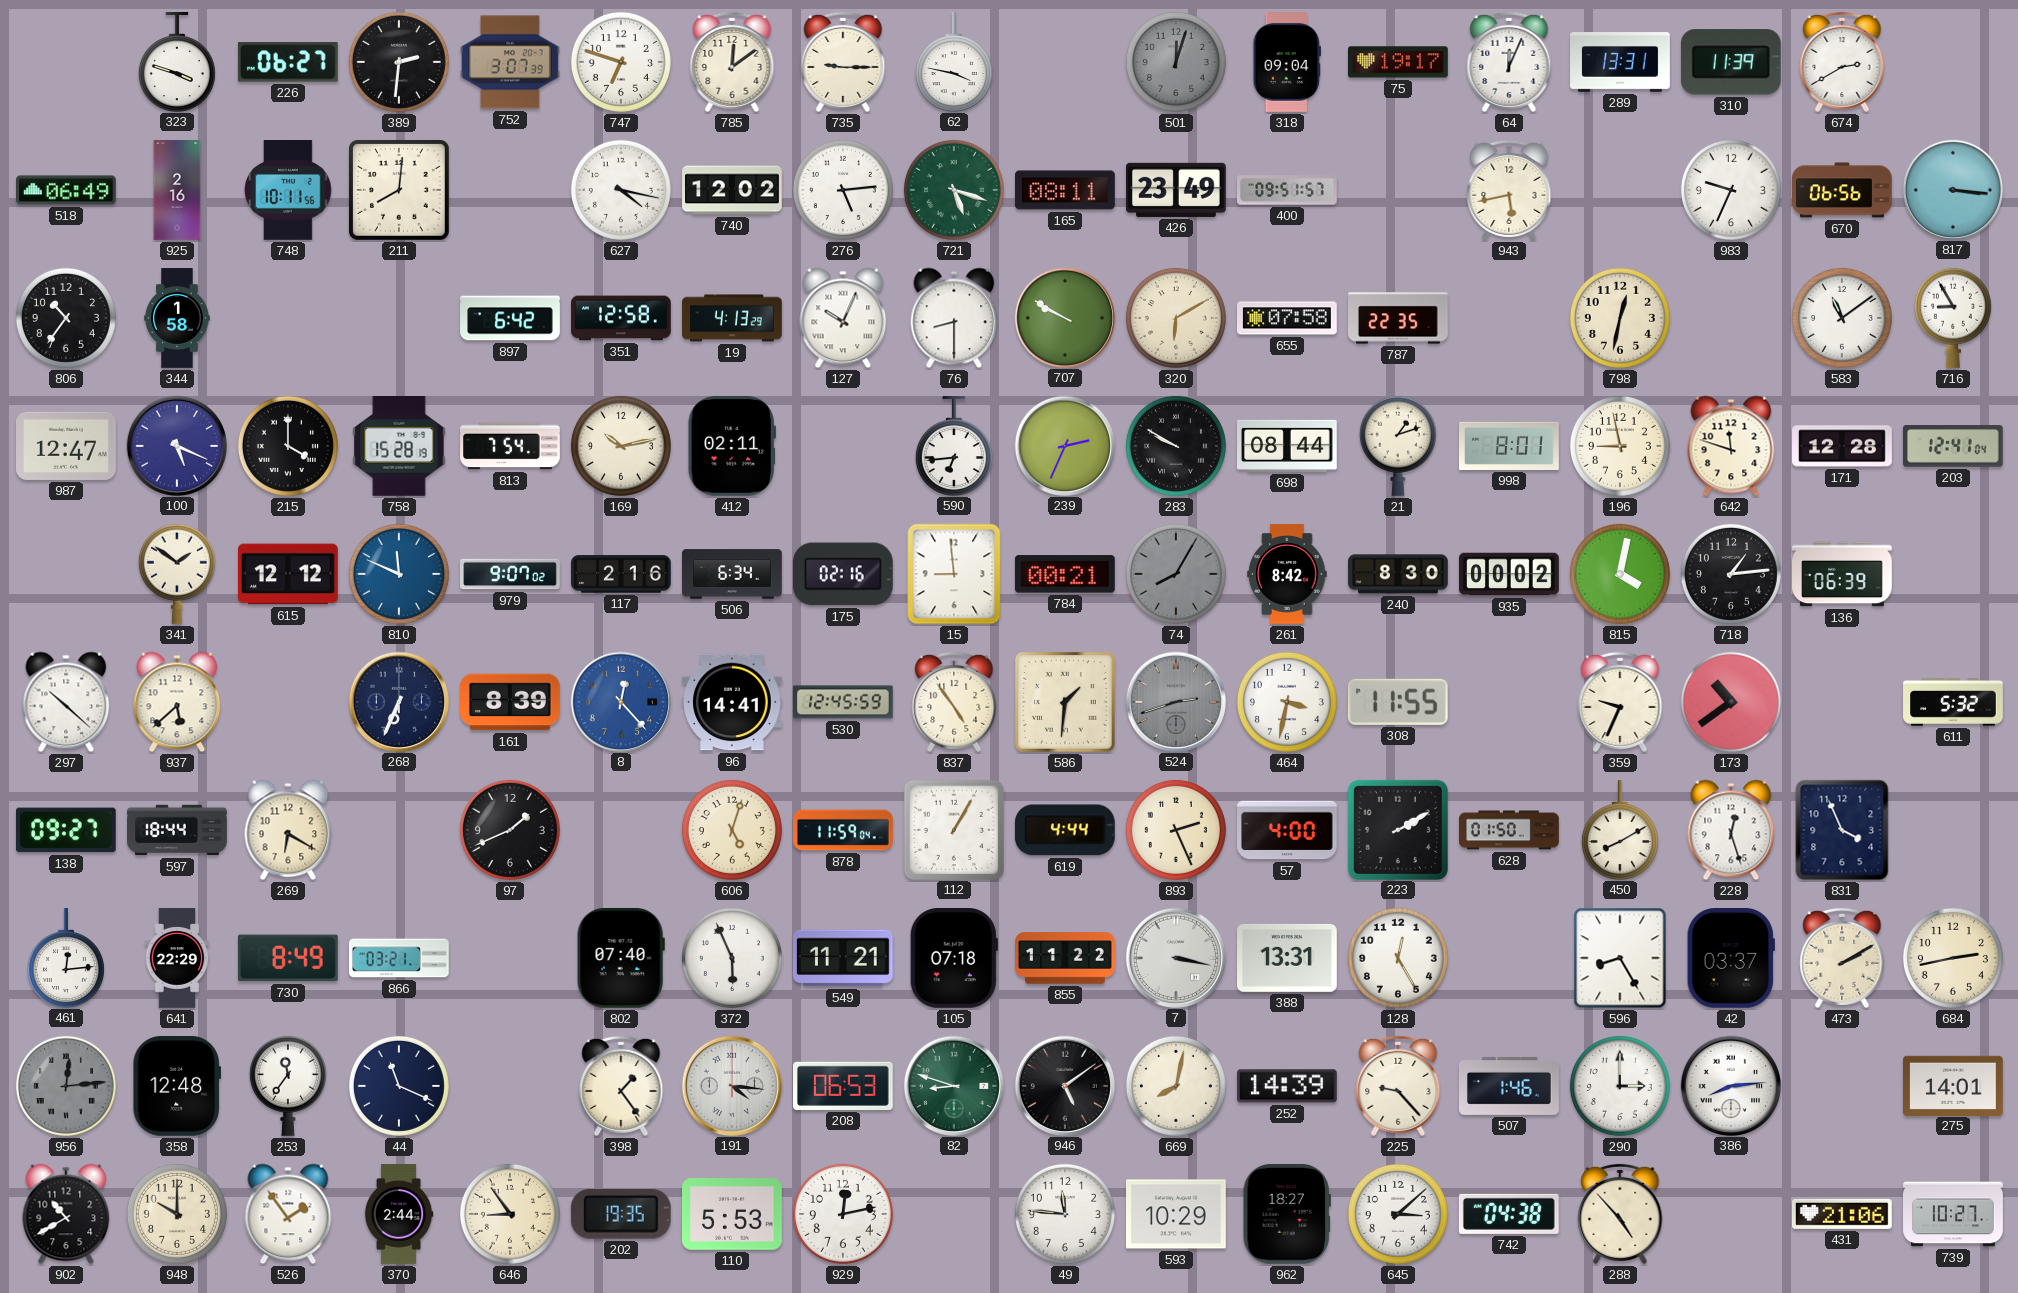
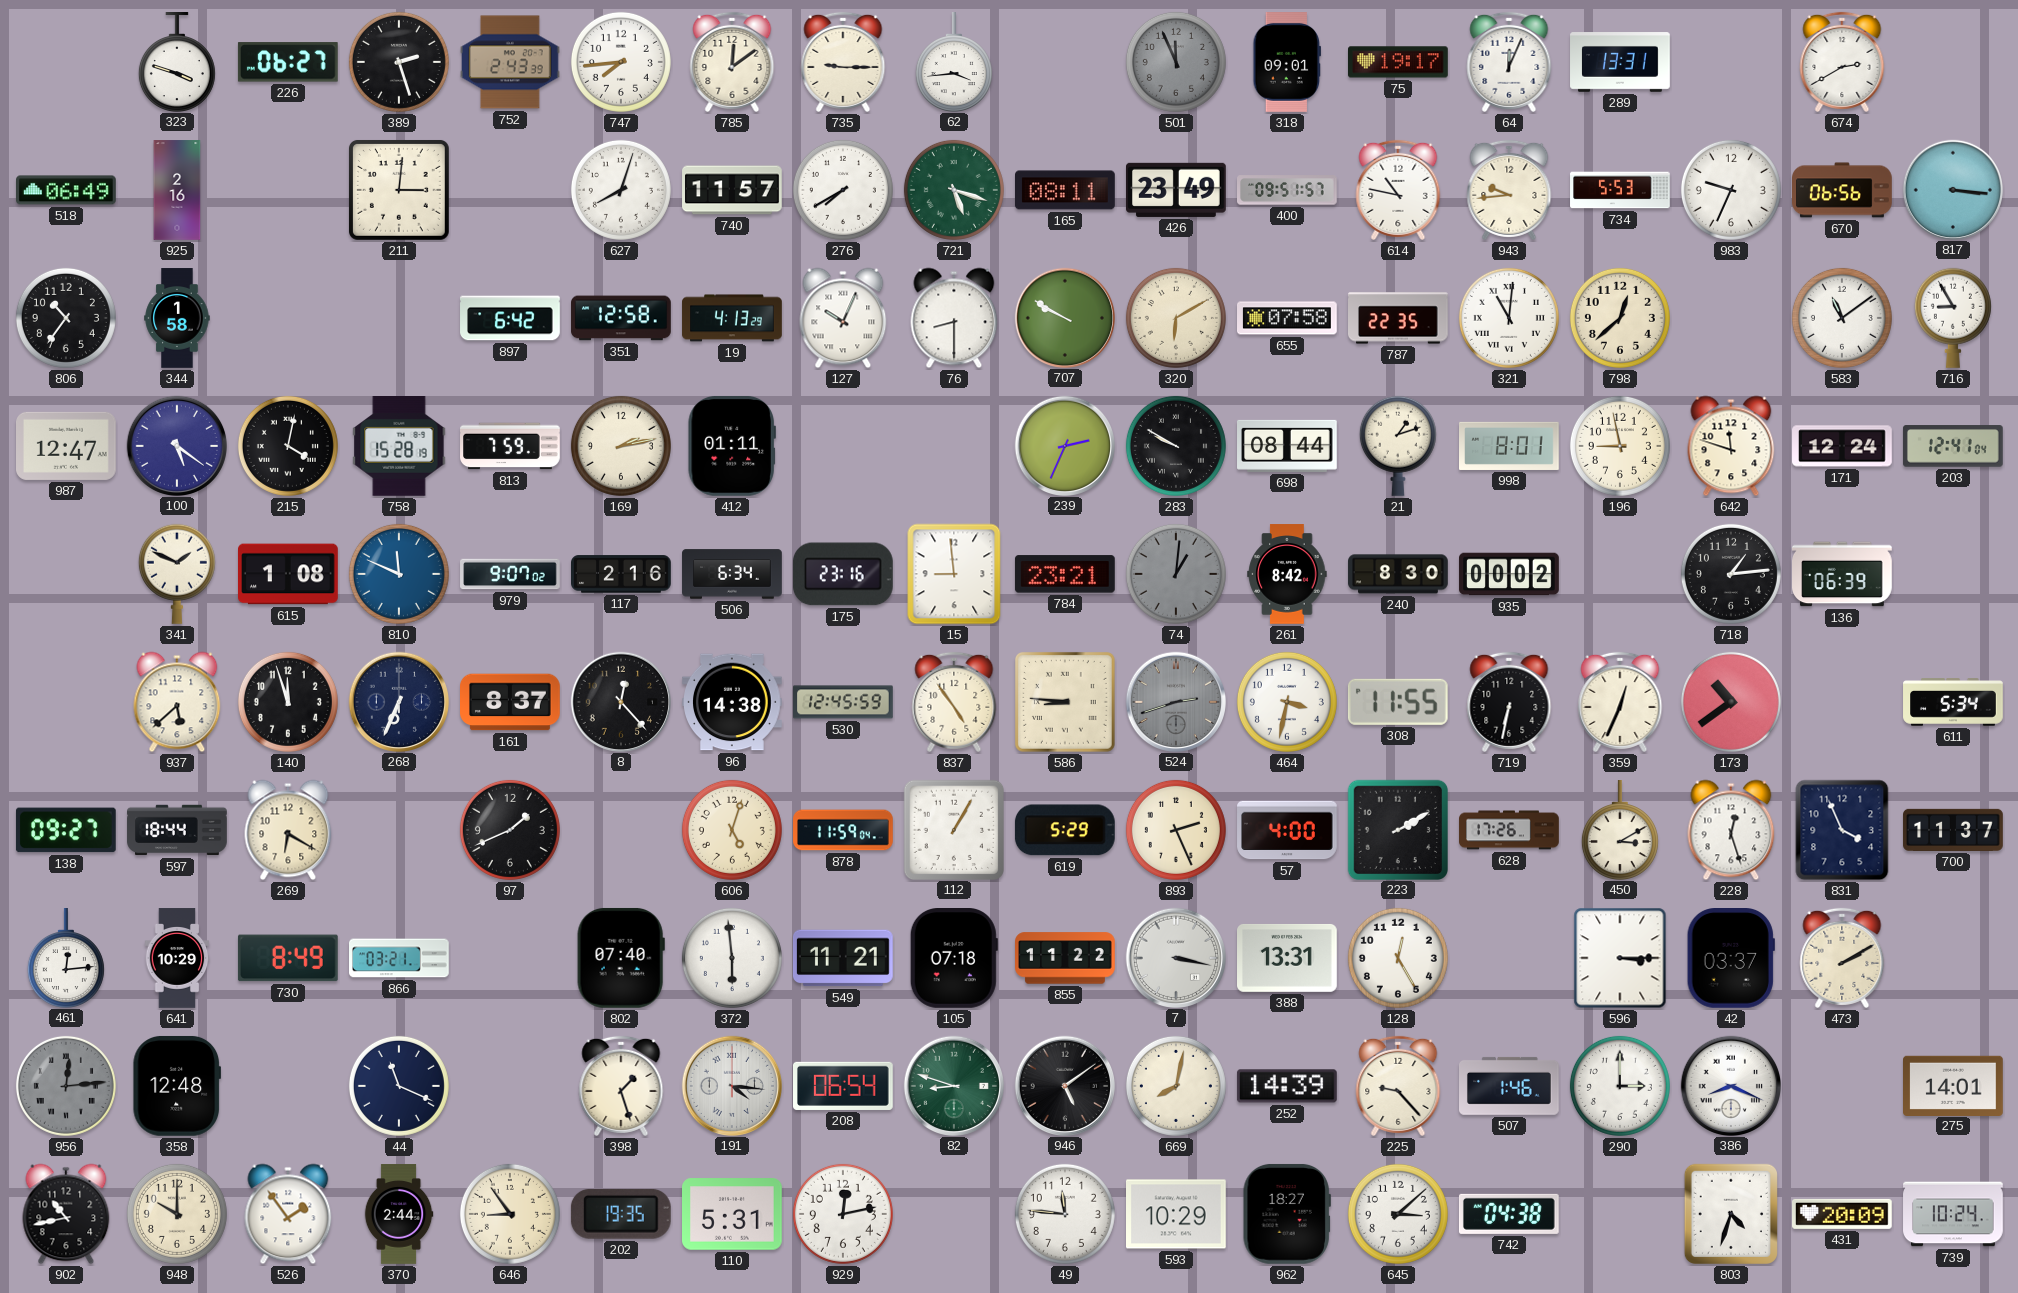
389: 2:31 -> 2:27 (399, 62)
752: 3:07 -> 2:43 (511, 62)
747: 6:48 -> 7:44 (621, 62)
62: 3:47 -> 3:44 (954, 62)
501: 12:03 -> 11:56 (1176, 62)
318: 09:04 -> 09:01 (1286, 63)
310: 11:39 -> none (1731, 62)
748: 10:11 -> none (288, 191)
211: 8:01 -> 3:01 (399, 190)
627: 4:17 -> 8:03 (621, 190)
740: 12:02 -> 11:57 (732, 190)
276: 5:14 -> 7:40 (843, 190)
614: none -> 10:47 (1398, 190)
943: 5:43 -> 9:44 (1509, 190)
734: none -> 5:53 (1620, 190)
321: none -> 11:01 (1509, 318)
798: 12:32 -> 12:38 (1620, 318)
100: 5:19 -> 5:21 (176, 445)
215: 4:00 -> 4:02 (288, 446)
813: 7:54 -> 7:59 (510, 446)
169: 10:13 -> 2:13 (621, 446)
412: 02:11 -> 01:11 (732, 446)
590: 6:44 -> none (954, 446)
171: 12:28 -> 12:24 (1842, 446)
341: 1:51 -> 1:49 (177, 574)
615: 12:12 -> 1:08 (289, 574)
175: 02:16 -> 23:16 (843, 574)
784: 00:21 -> 23:21 (1065, 574)
74: 8:05 -> 1:01 (1176, 574)
815: 4:02 -> none (1620, 574)
297: 10:22 -> none (66, 702)
140: none -> 11:57 (288, 702)
161: 8:39 -> 8:37 (511, 702)
8 dial: blue -> black (620, 701)
96: 14:41 -> 14:38 (733, 702)
586: 1:31 -> 8:46 (1065, 702)
719: none -> 6:32 (1509, 702)
359: 9:34 -> 12:34 (1620, 702)
611: 5:32 -> 5:34 (1953, 702)
619: 4:44 -> 5:29 (1065, 830)
628: 01:50 -> 17:26 (1509, 830)
450: 8:10 -> 3:10 (1620, 830)
700: none -> 11:37 (1953, 830)
641: 22:29 -> 10:29 (177, 958)
372: 5:56 -> 5:59 (732, 958)
596: 8:25 -> 3:15 (1620, 958)
684: 2:43 -> none (1953, 958)
253: 11:36 -> none (288, 1086)
398: 1:24 -> 1:27 (621, 1086)
208: 06:53 -> 06:54 (844, 1086)
386: 8:14 -> 8:19 (1730, 1085)
902: 10:40 -> 10:43 (66, 1214)
110: 5:53 -> 5:31 (733, 1214)
288: 4:53 -> none (1620, 1214)
803: none -> 4:33 (1731, 1214)
431: 21:06 -> 20:09 (1843, 1214)
739: 10:27 -> 10:24 (1953, 1214)
